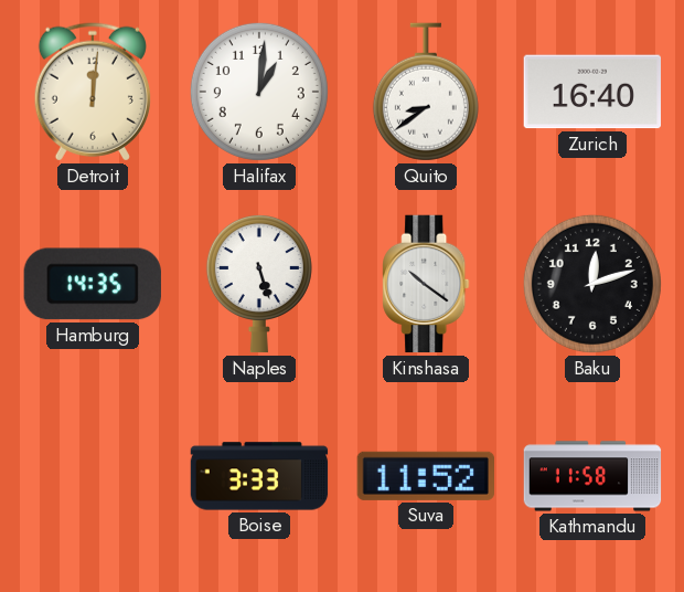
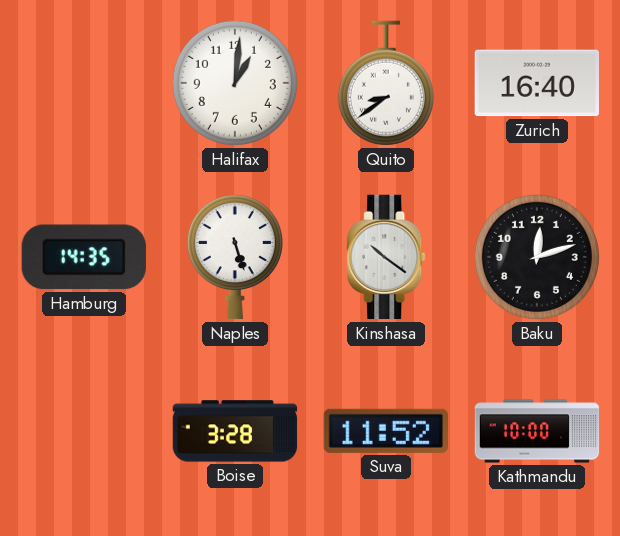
Detroit: 12:01 -> none (93, 92)
Boise: 3:33 -> 3:28 (235, 431)
Kathmandu: 11:58 -> 10:00 (537, 431)
